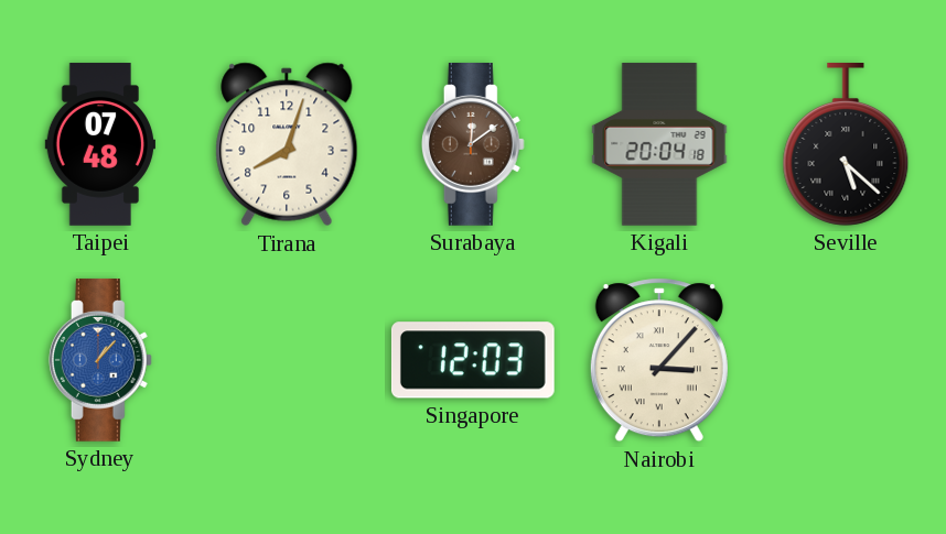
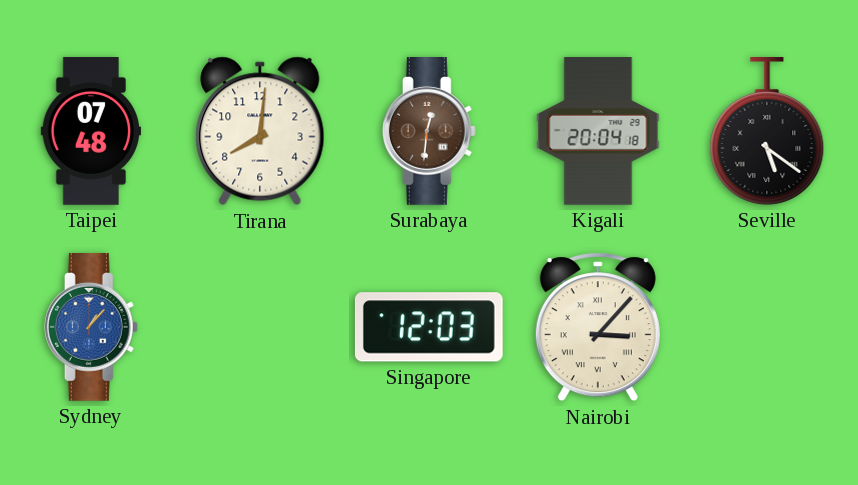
Tirana: 8:03 -> 8:01 (260, 131)
Surabaya: 12:09 -> 12:31 (429, 132)
Seville: 5:22 -> 5:21 (767, 132)
